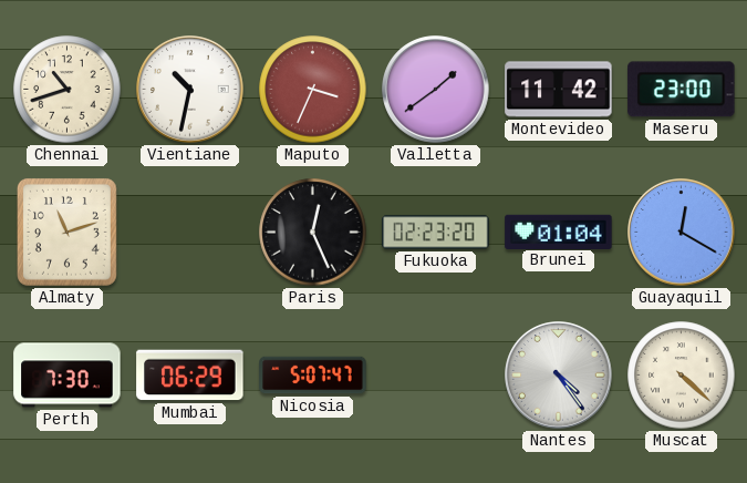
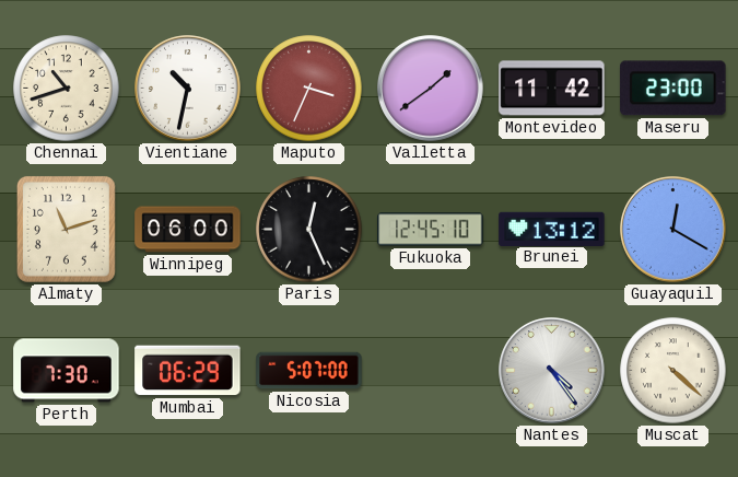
Winnipeg: none -> 06:00 (188, 230)
Fukuoka: 02:23 -> 12:45 (431, 230)
Brunei: 01:04 -> 13:12 (552, 229)
Nicosia: 5:07:47 -> 5:07:00 (309, 371)
